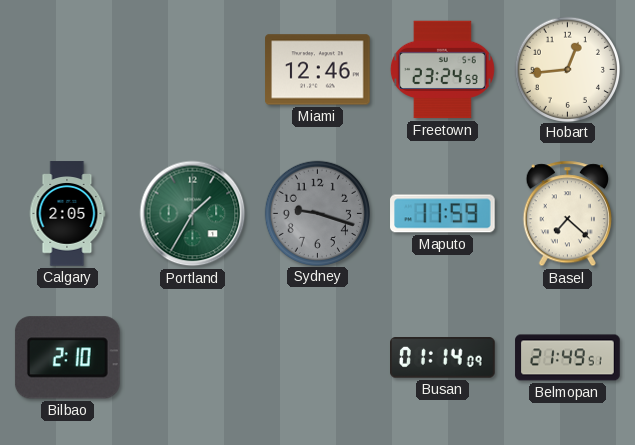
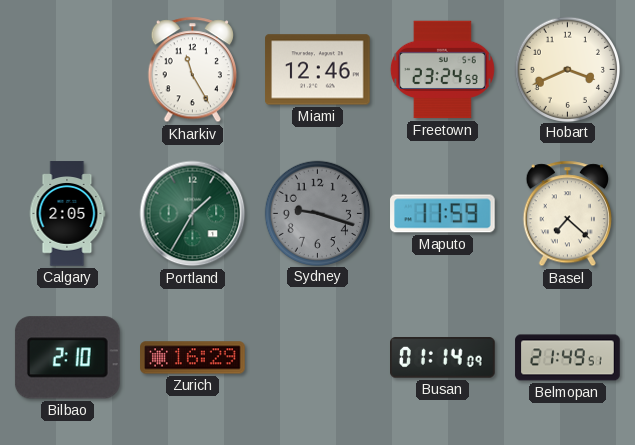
Kharkiv: none -> 11:25 (192, 70)
Hobart: 12:44 -> 3:41 (567, 69)
Zurich: none -> 16:29 (193, 358)
